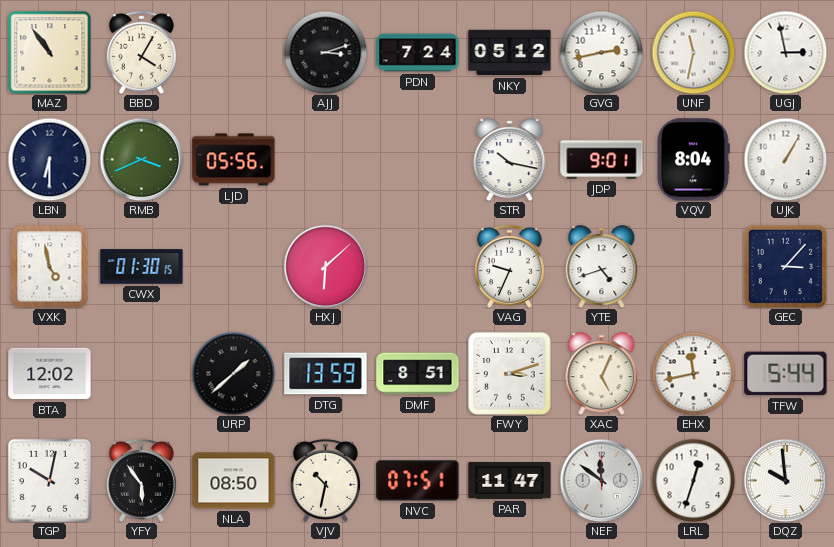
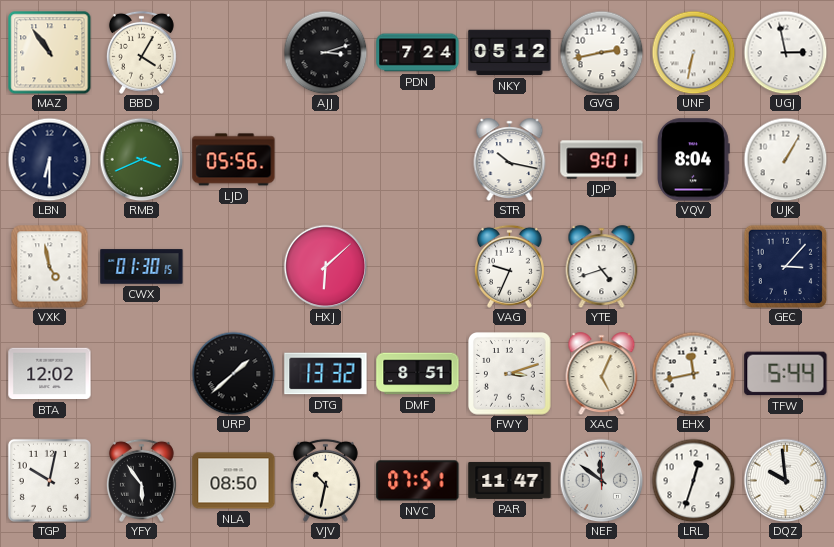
UNF: 11:32 -> 6:32 (693, 52)
DTG: 13:59 -> 13:32 (326, 374)
